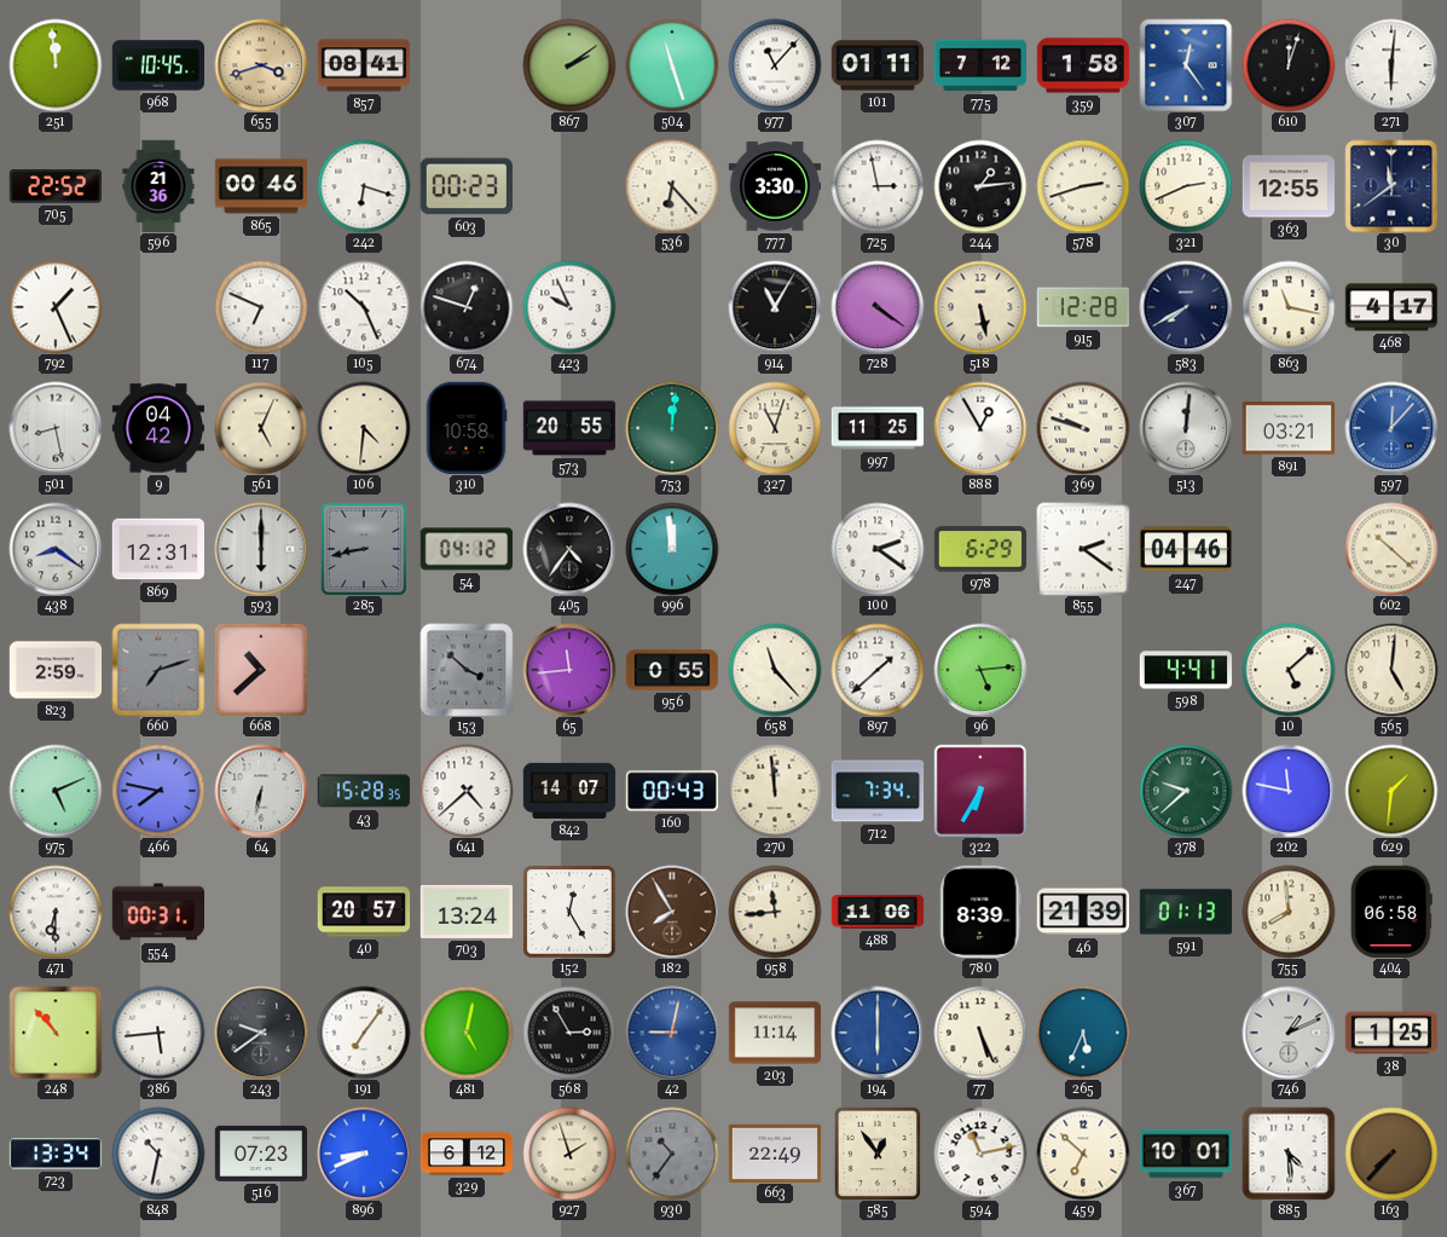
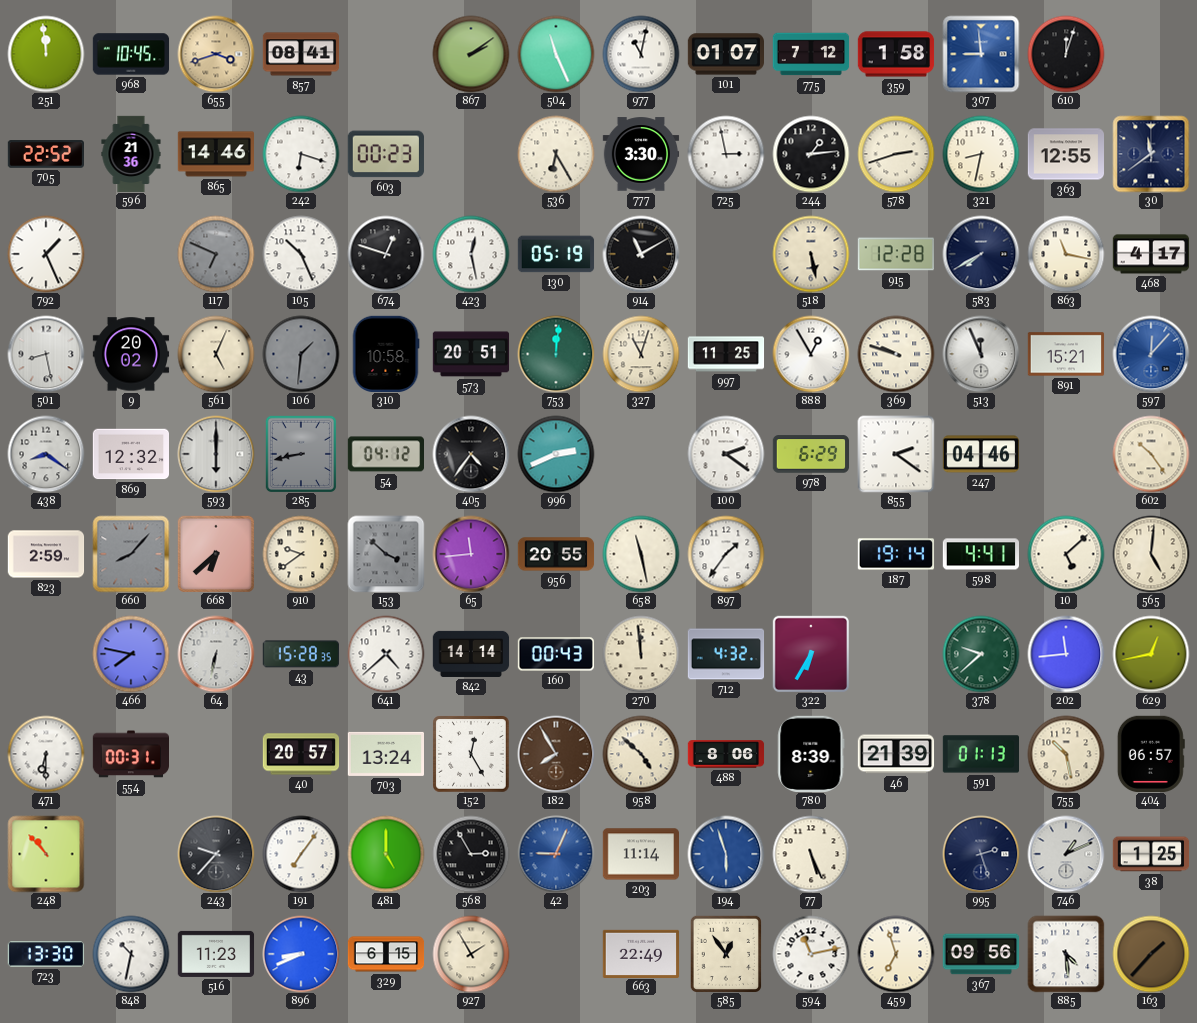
504: 11:27 -> 11:26 (556, 54)
977: 11:07 -> 11:02 (641, 54)
101: 01:11 -> 01:07 (725, 54)
307: 12:24 -> 8:59 (981, 54)
271: 6:01 -> none (1391, 65)
865: 00:46 -> 14:46 (216, 154)
536: 6:23 -> 6:25 (556, 154)
321: 2:41 -> 8:32 (981, 154)
117 dial: white -> grey (216, 254)
423: 9:56 -> 12:28 (471, 254)
130: none -> 05:19 (556, 254)
914: 11:05 -> 11:10 (641, 254)
728: 4:21 -> none (878, 307)
9: 04:42 -> 20:02 (131, 354)
106: 4:31 -> 1:31 (301, 354)
106 dial: cream -> grey (301, 354)
573: 20:55 -> 20:51 (471, 354)
513: 12:01 -> 11:56 (981, 354)
891: 03:21 -> 15:21 (1066, 354)
869: 12:31 -> 12:32 (130, 454)
996: 11:59 -> 2:41 (556, 454)
602: 10:22 -> 10:24 (1151, 454)
660: 7:12 -> 8:07 (131, 554)
668: 10:38 -> 6:38 (216, 554)
910: none -> 9:39 (301, 554)
956: 0:55 -> 20:55 (556, 554)
658: 11:23 -> 11:28 (641, 554)
897: 1:38 -> 1:36 (726, 554)
96: 5:14 -> none (980, 670)
187: none -> 19:14 (896, 554)
975: 5:11 -> none (56, 791)
842: 14:07 -> 14:14 (471, 654)
712: 7:34 -> 4:32 (726, 654)
202: 11:47 -> 11:44 (1066, 654)
629: 1:31 -> 12:43 (1151, 654)
958: 11:44 -> 4:52 (641, 754)
488: 11:06 -> 8:06 (726, 754)
755: 7:59 -> 10:28 (1066, 754)
404: 06:58 -> 06:57 (1151, 753)
386: 5:44 -> none (158, 1033)
243: 9:39 -> 9:37 (216, 854)
481: 5:02 -> 5:00 (386, 854)
42: 9:02 -> 9:04 (556, 854)
194: 6:00 -> 5:57 (726, 854)
265: 5:34 -> none (1083, 1033)
995: none -> 2:27 (981, 854)
723: 13:34 -> 13:30 (46, 954)
516: 07:23 -> 11:23 (216, 954)
329: 6:12 -> 6:15 (386, 954)
927: 1:57 -> 1:55 (471, 954)
930: 10:36 -> none (672, 1154)
459: 6:52 -> 6:57 (896, 954)
367: 10:01 -> 09:56 (981, 954)
163: 7:37 -> 1:37 (1151, 954)
